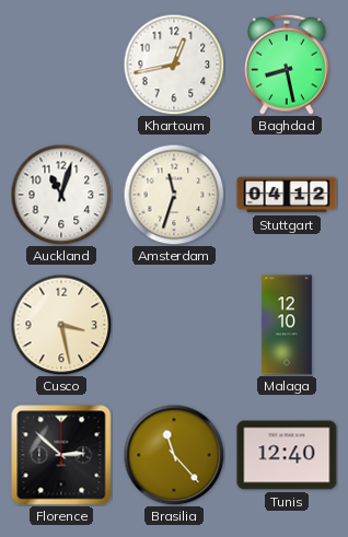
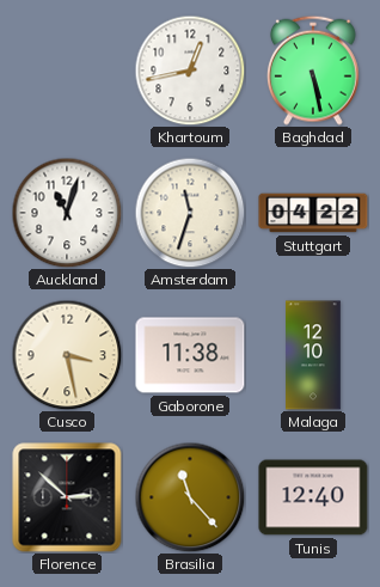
Baghdad: 8:28 -> 5:28 (313, 71)
Stuttgart: 04:12 -> 04:22 (313, 213)
Gaborone: none -> 11:38 (190, 355)
